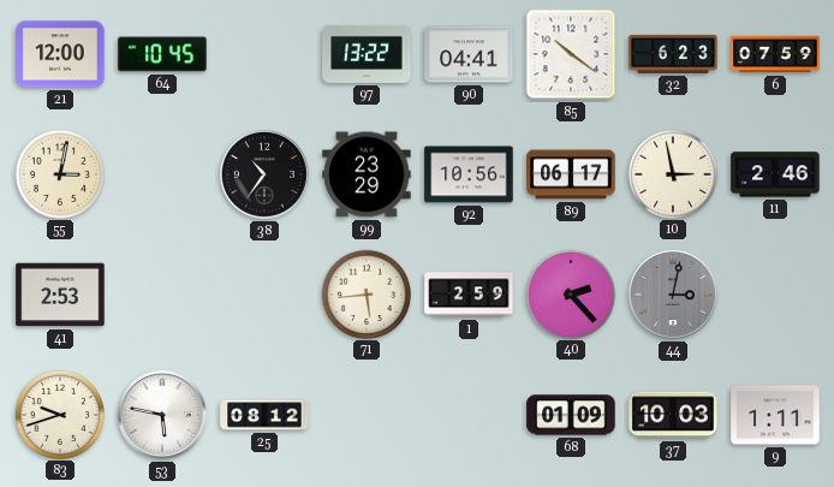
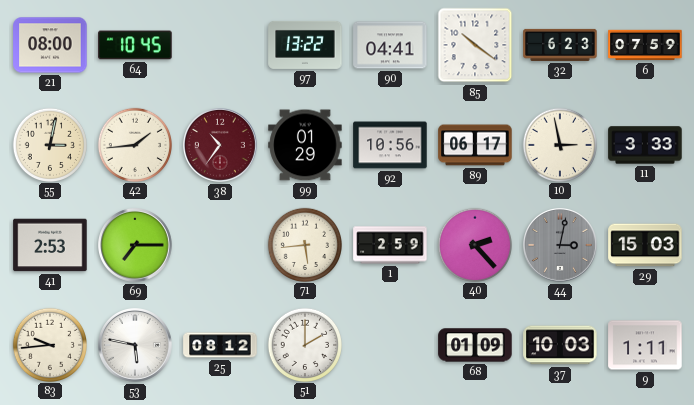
21: 12:00 -> 08:00 (50, 45)
42: none -> 1:44 (134, 144)
38 dial: black -> burgundy (221, 146)
99: 23:29 -> 01:29 (305, 145)
11: 2:46 -> 3:33 (645, 145)
69: none -> 7:15 (136, 246)
29: none -> 15:03 (645, 245)
83: 9:42 -> 9:44 (49, 344)
51: none -> 2:00 (304, 344)
